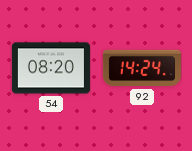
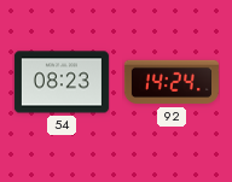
54: 08:20 -> 08:23 (62, 82)
